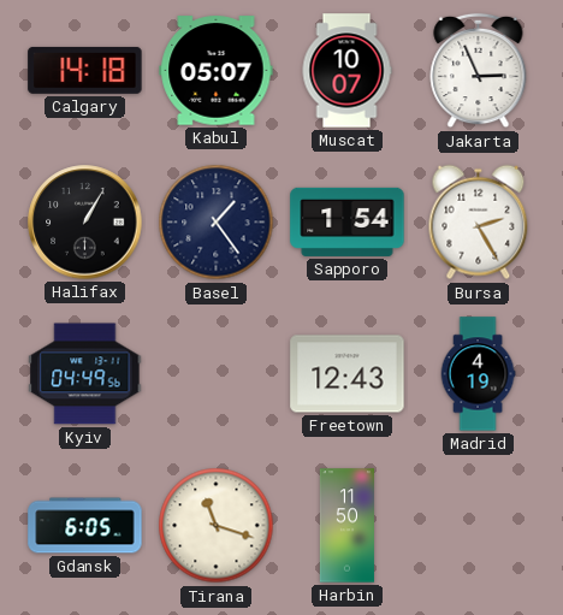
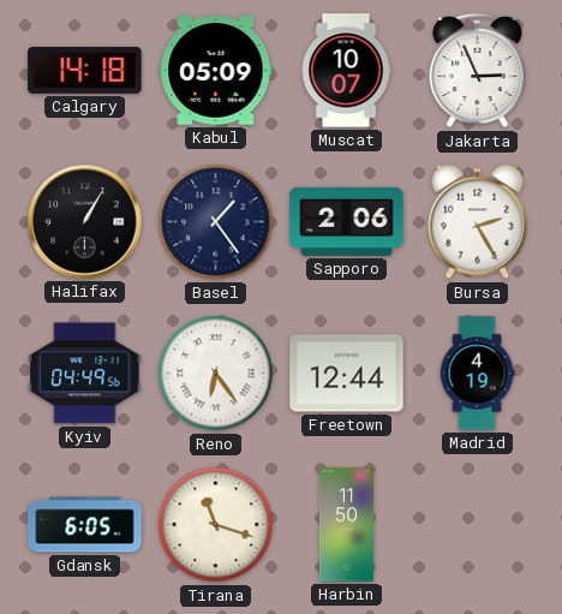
Kabul: 05:07 -> 05:09 (216, 71)
Sapporo: 1:54 -> 2:06 (347, 221)
Reno: none -> 6:24 (216, 374)
Freetown: 12:43 -> 12:44 (347, 374)
